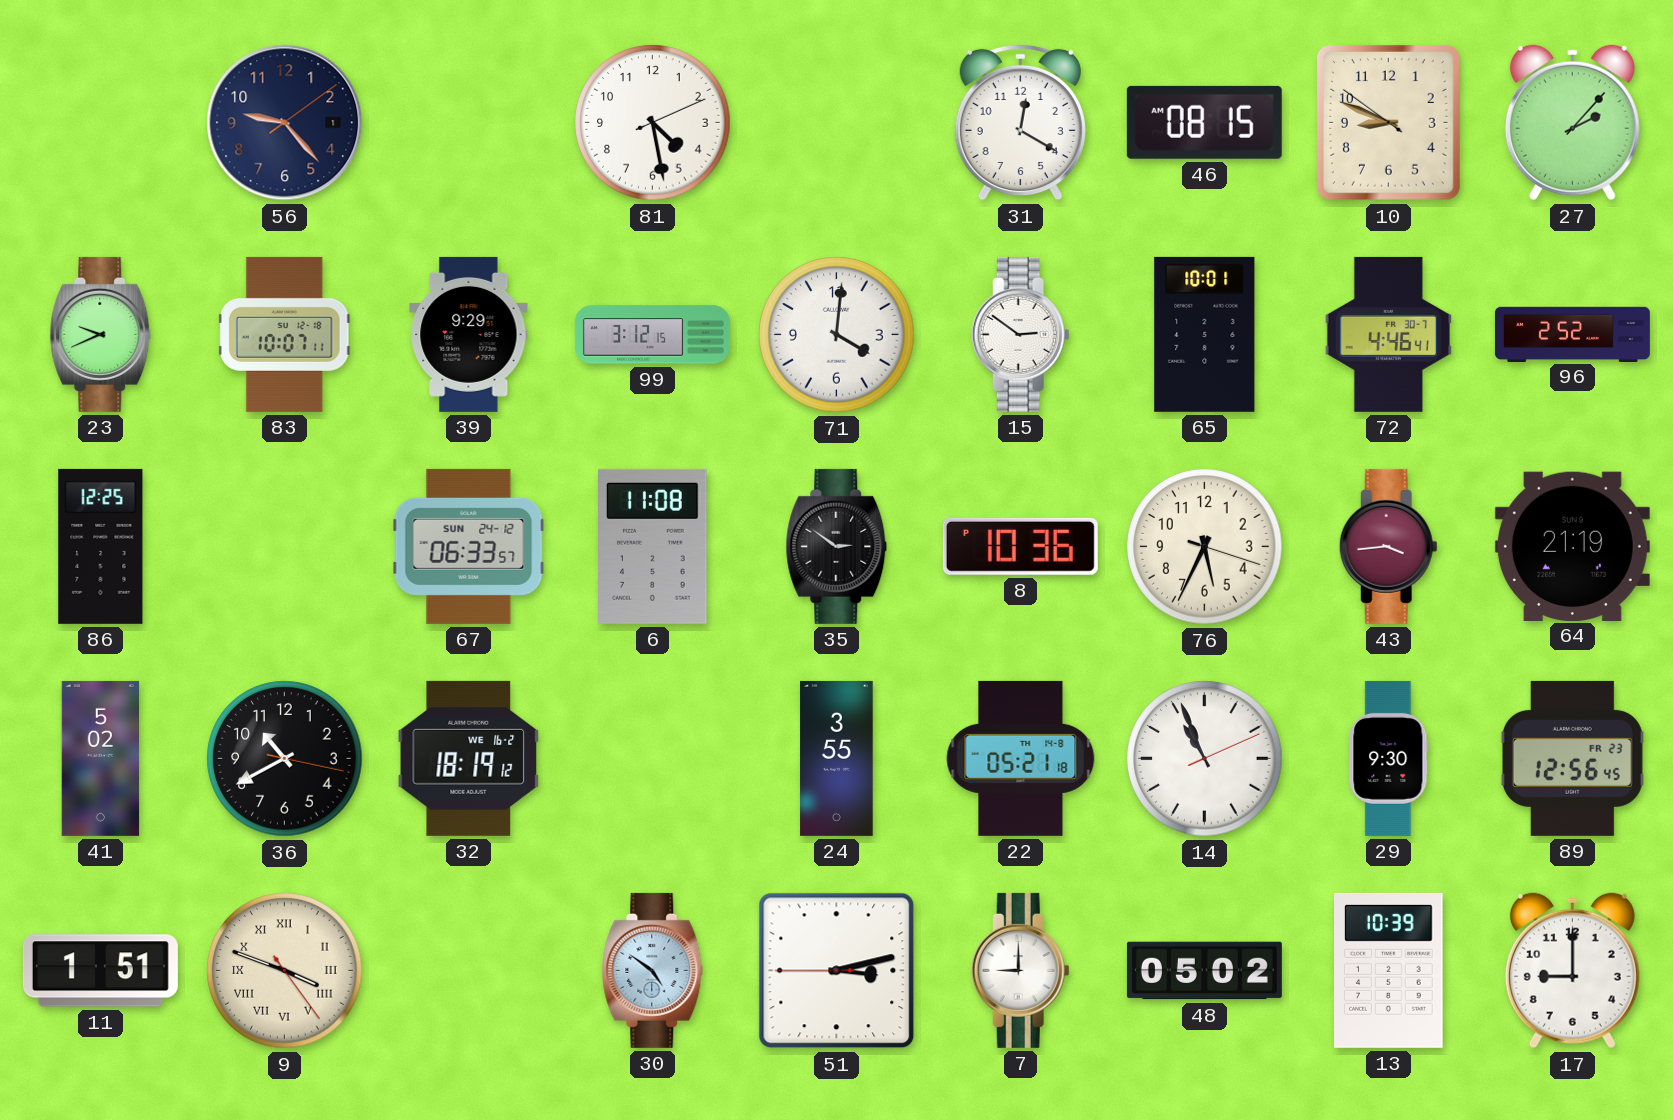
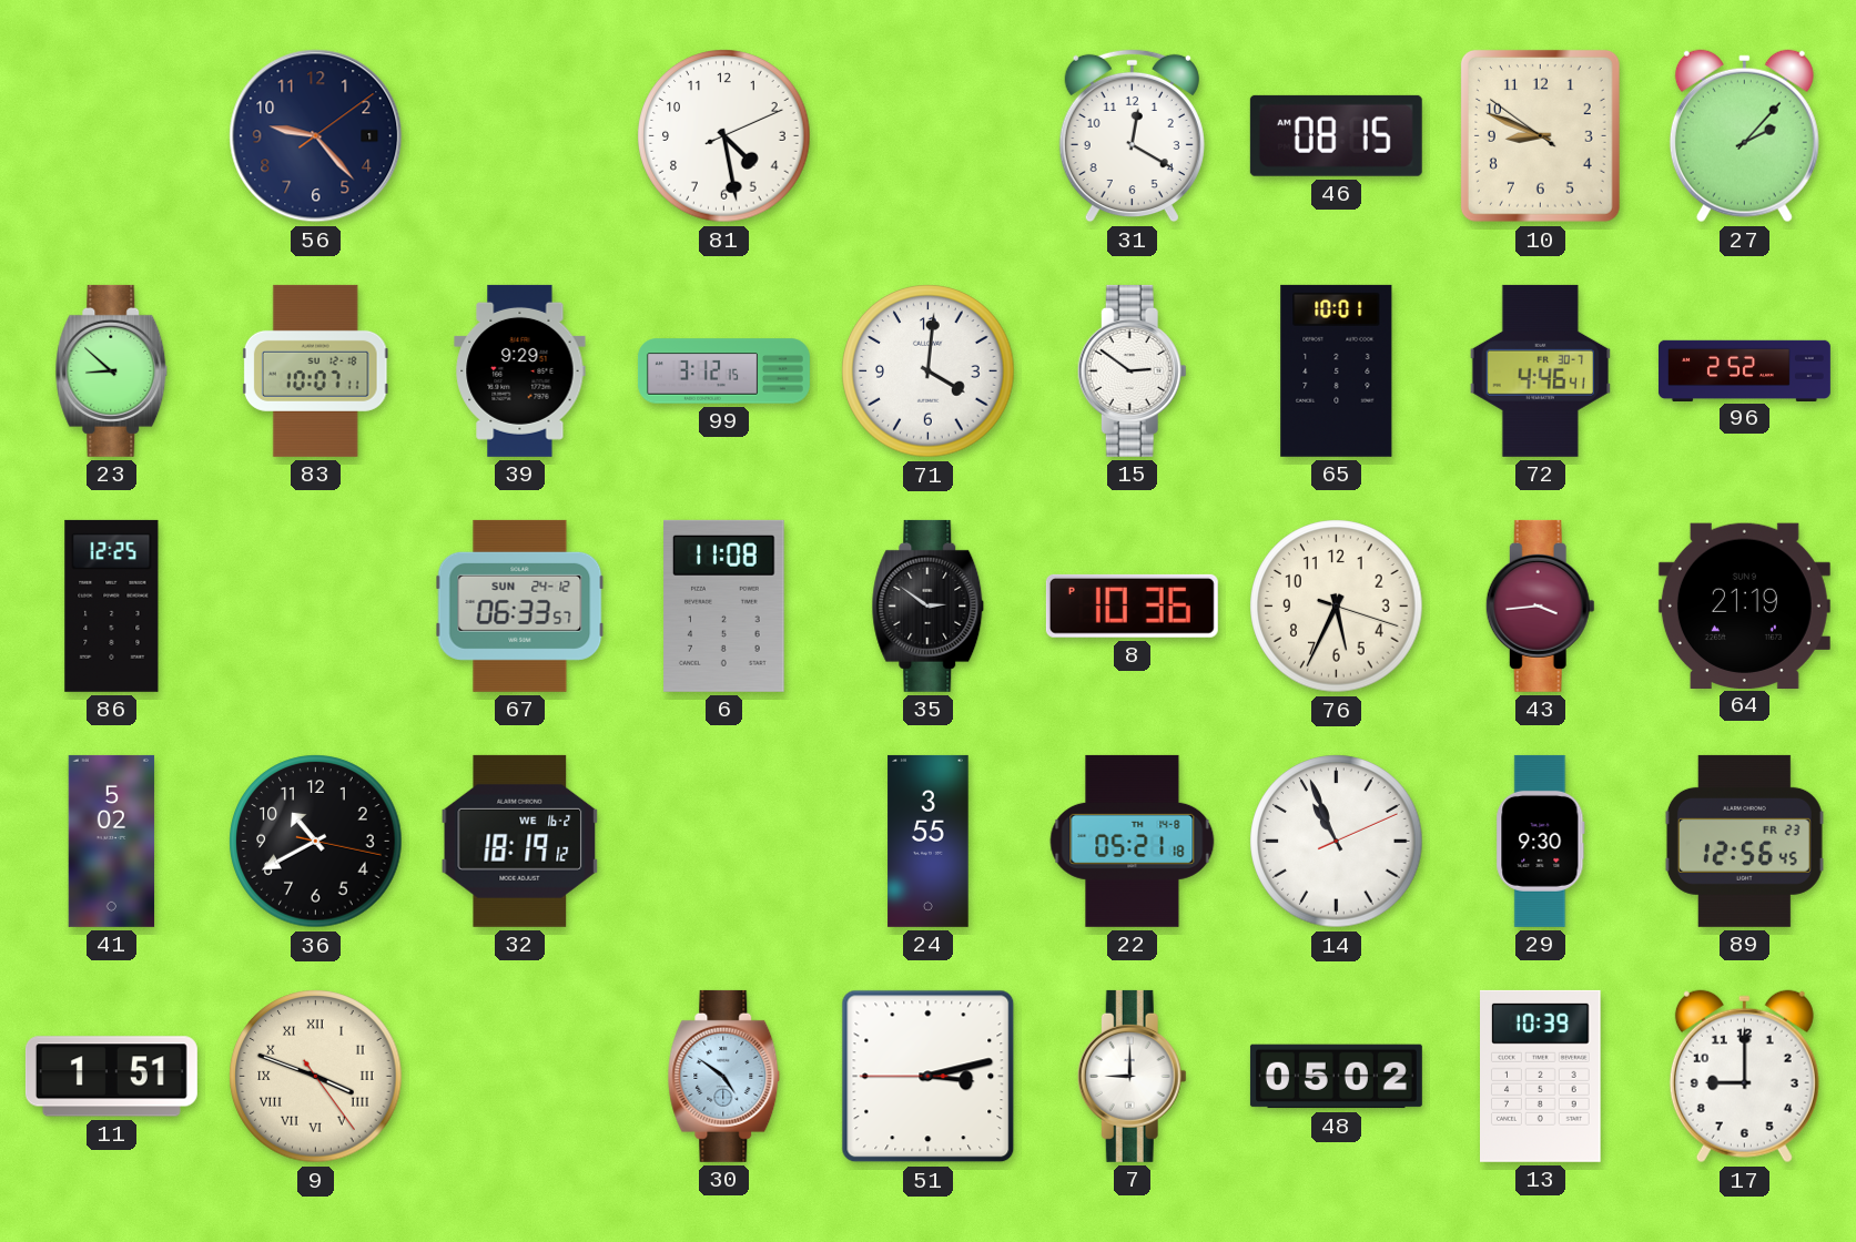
23: 9:41 -> 8:52 (112, 370)
